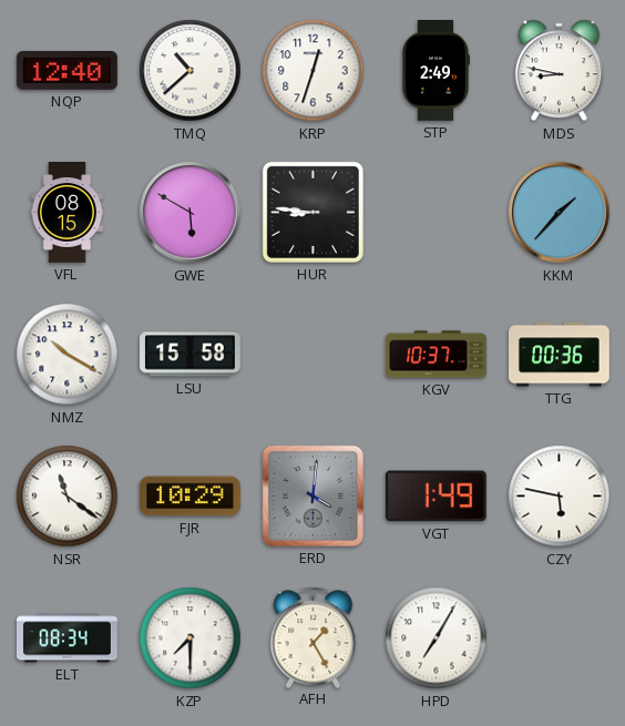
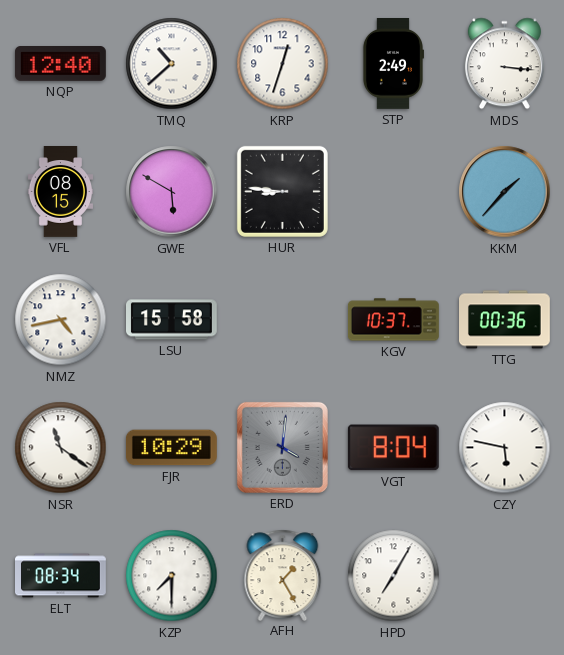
MDS: 8:47 -> 3:16 (504, 64)
NMZ: 10:20 -> 4:43 (61, 320)
VGT: 1:49 -> 8:04 (393, 448)
